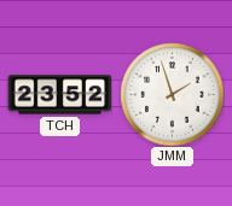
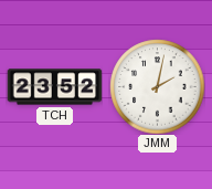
JMM: 1:57 -> 2:02 (157, 86)
